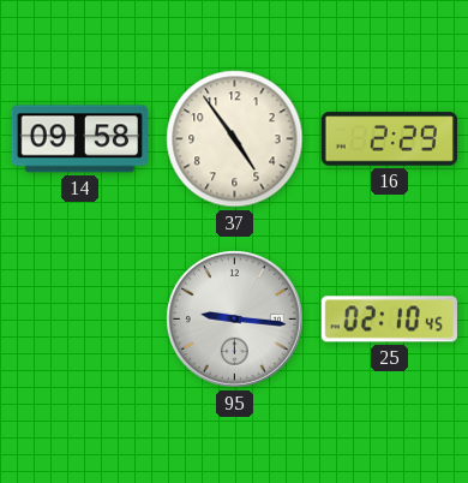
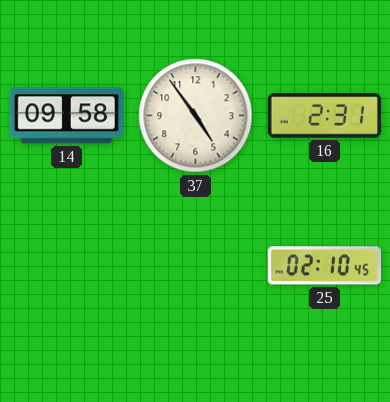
16: 2:29 -> 2:31 (324, 116)
95: 9:16 -> none (234, 318)
